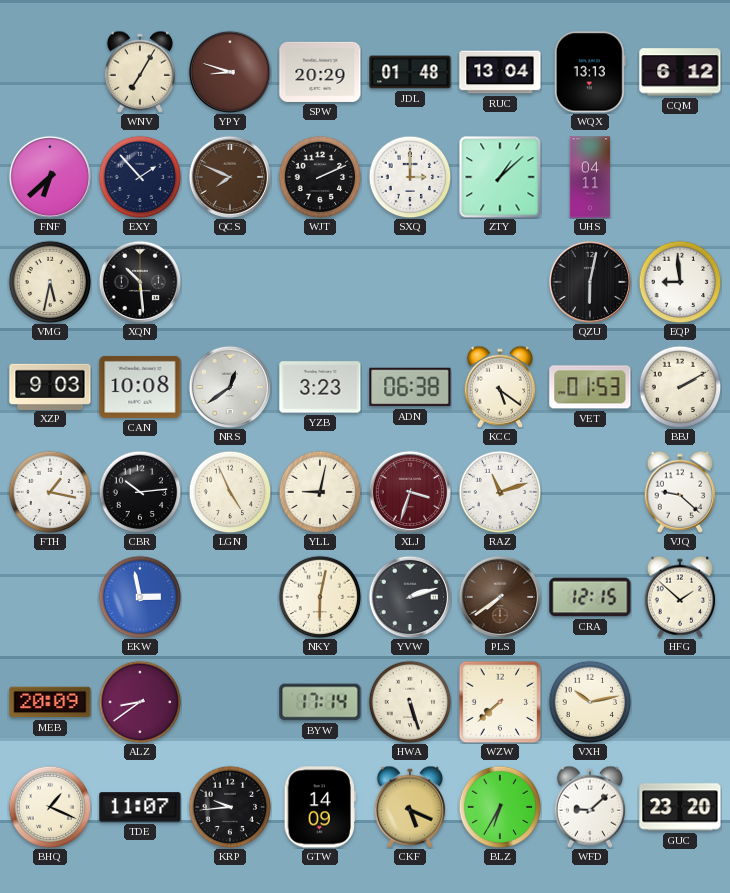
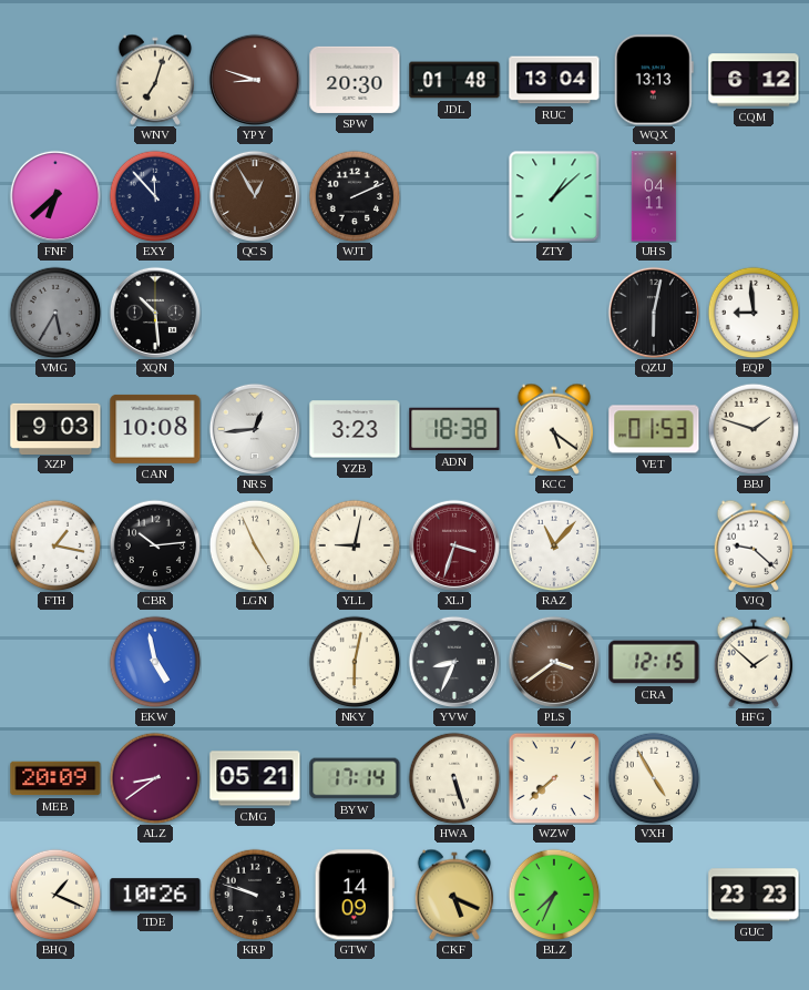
WNV: 7:05 -> 7:03 (155, 80)
SPW: 20:29 -> 20:30 (355, 80)
EXY: 1:53 -> 11:53 (155, 196)
QCS: 7:49 -> 12:55 (255, 196)
SXQ: 3:00 -> none (410, 177)
VMG: 5:32 -> 5:35 (55, 313)
VMG dial: cream -> grey (55, 313)
NRS: 12:39 -> 12:44 (255, 429)
ADN: 06:38 -> 18:38 (454, 429)
BBJ: 2:10 -> 1:48 (754, 429)
RAZ: 11:12 -> 11:07 (554, 545)
EKW: 2:58 -> 4:58 (155, 662)
YVW: 2:12 -> 8:34 (454, 662)
PLS: 7:39 -> 3:39 (554, 662)
CMG: none -> 05:21 (255, 778)
VXH: 10:13 -> 4:55 (654, 778)
TDE: 11:07 -> 10:26 (155, 895)
KRP: 9:44 -> 9:48 (255, 895)
BLZ: 6:35 -> 7:34 (554, 895)
WFD: 9:08 -> none (590, 807)
GUC: 23:20 -> 23:23 (754, 895)
